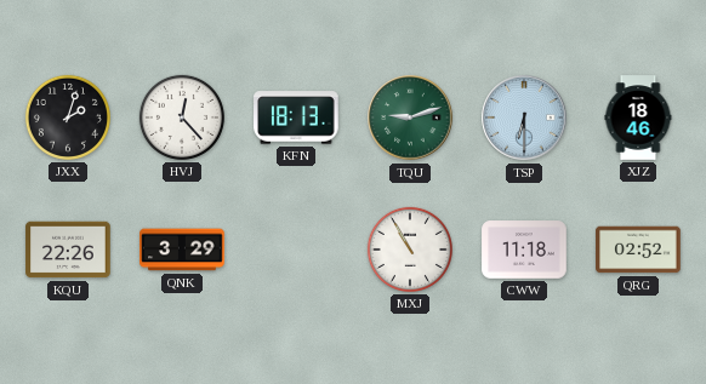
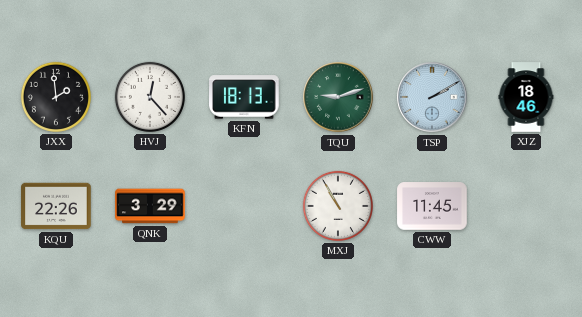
JXX: 2:03 -> 1:59 (56, 97)
TSP: 6:30 -> 2:10 (432, 97)
CWW: 11:18 -> 11:45 (432, 206)
QRG: 02:52 -> none (638, 250)
